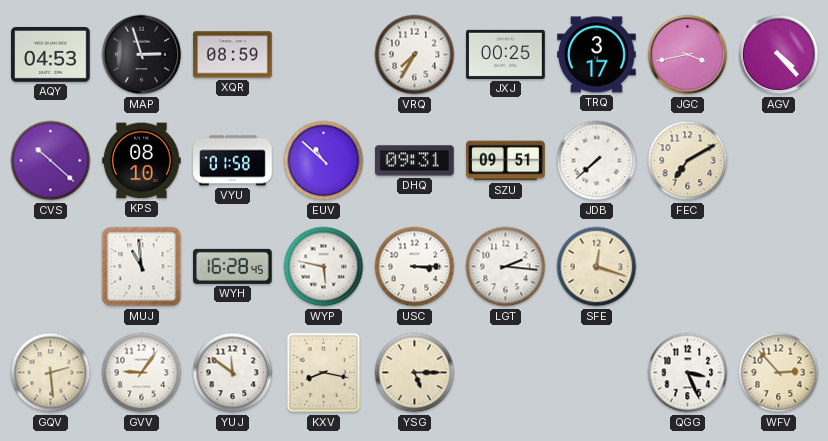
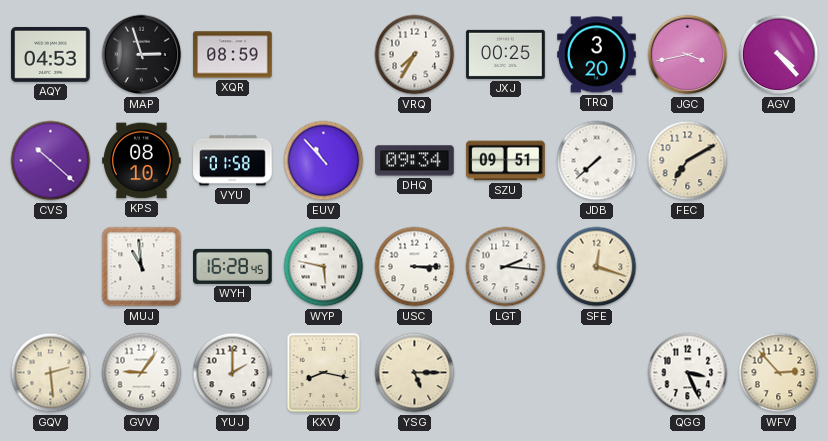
TRQ: 3:17 -> 3:20 (597, 55)
EUV: 10:52 -> 10:53 (324, 161)
DHQ: 09:31 -> 09:34 (415, 161)
YUJ: 11:51 -> 2:00 (233, 373)
